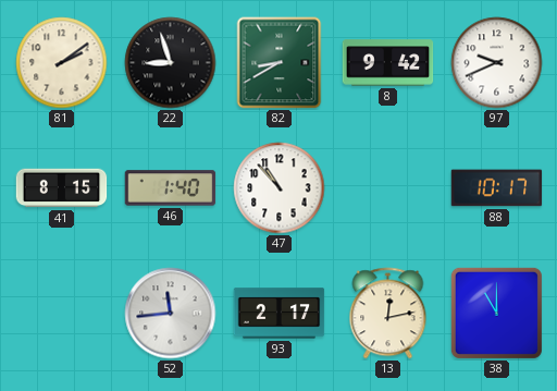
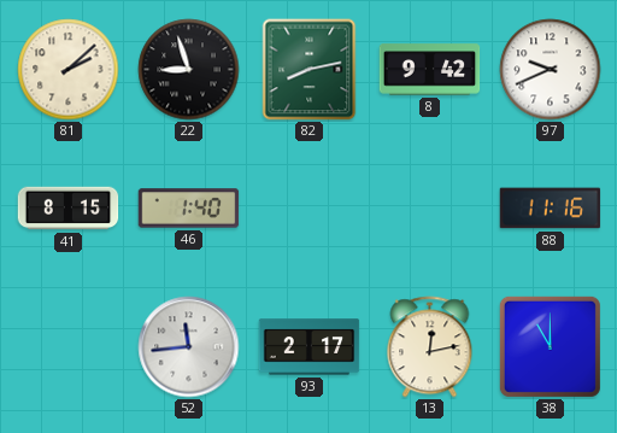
81: 2:09 -> 2:08 (69, 70)
82: 8:40 -> 8:13 (310, 70)
47: 10:53 -> none (280, 188)
88: 10:17 -> 11:16 (551, 209)
